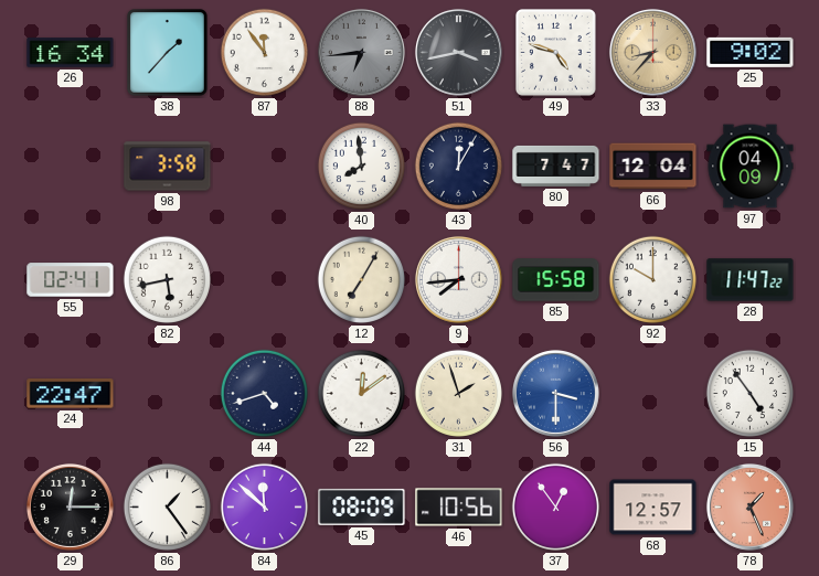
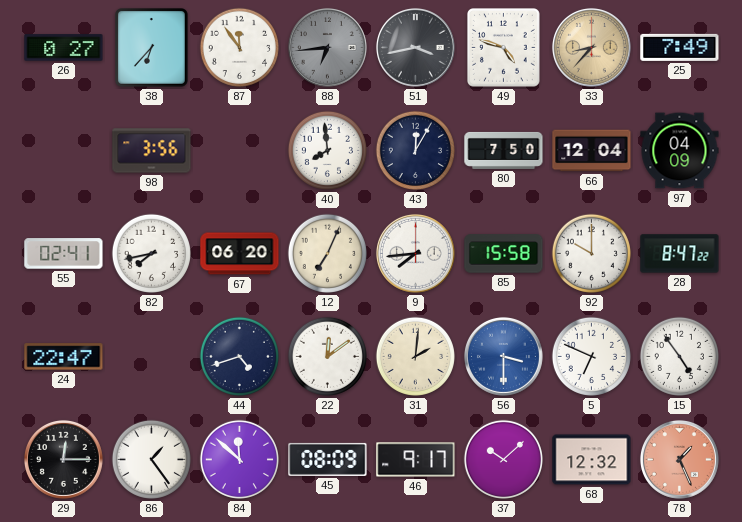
26: 16:34 -> 0:27 (64, 48)
38: 1:37 -> 6:37 (152, 48)
25: 9:02 -> 7:49 (680, 47)
98: 3:58 -> 3:56 (152, 151)
80: 7:47 -> 7:50 (504, 150)
82: 5:43 -> 7:43 (151, 253)
67: none -> 06:20 (240, 254)
12: 7:05 -> 7:04 (327, 253)
28: 11:47 -> 8:47 (680, 254)
31: 1:57 -> 2:01 (415, 356)
5: none -> 6:49 (591, 356)
46: 10:56 -> 9:17 (416, 460)
37: 12:54 -> 10:08 (503, 459)
68: 12:57 -> 12:32 (592, 460)
